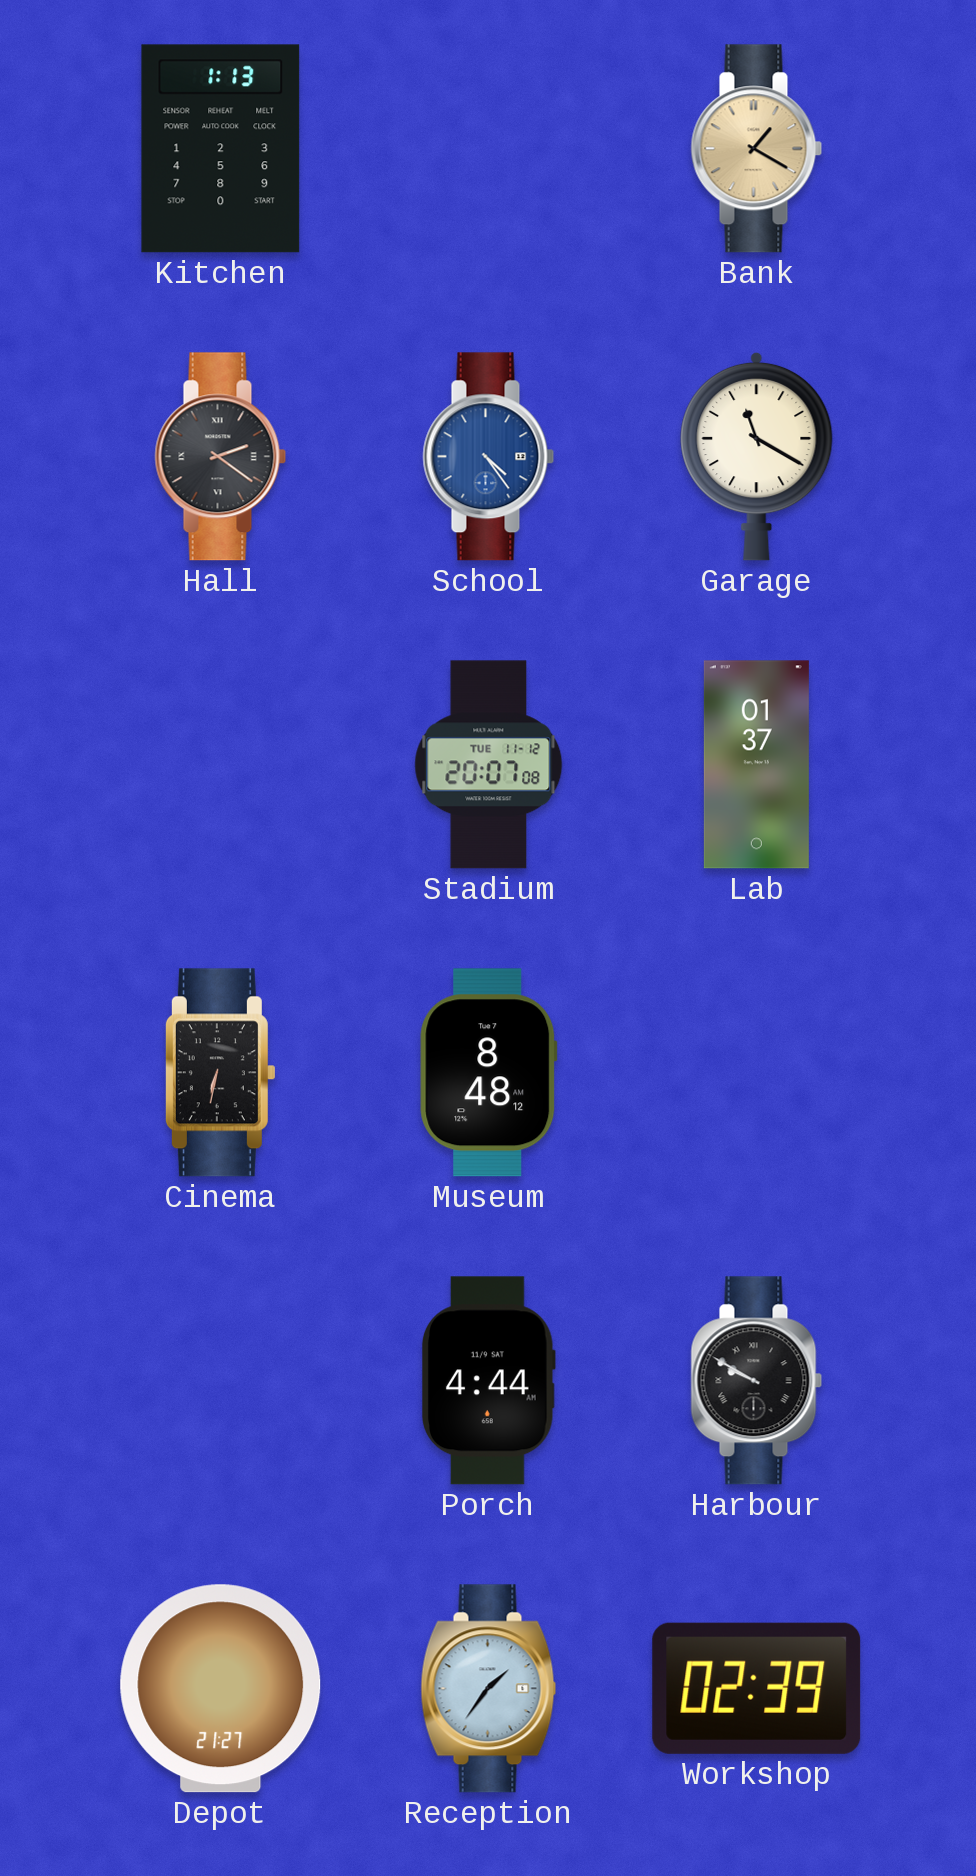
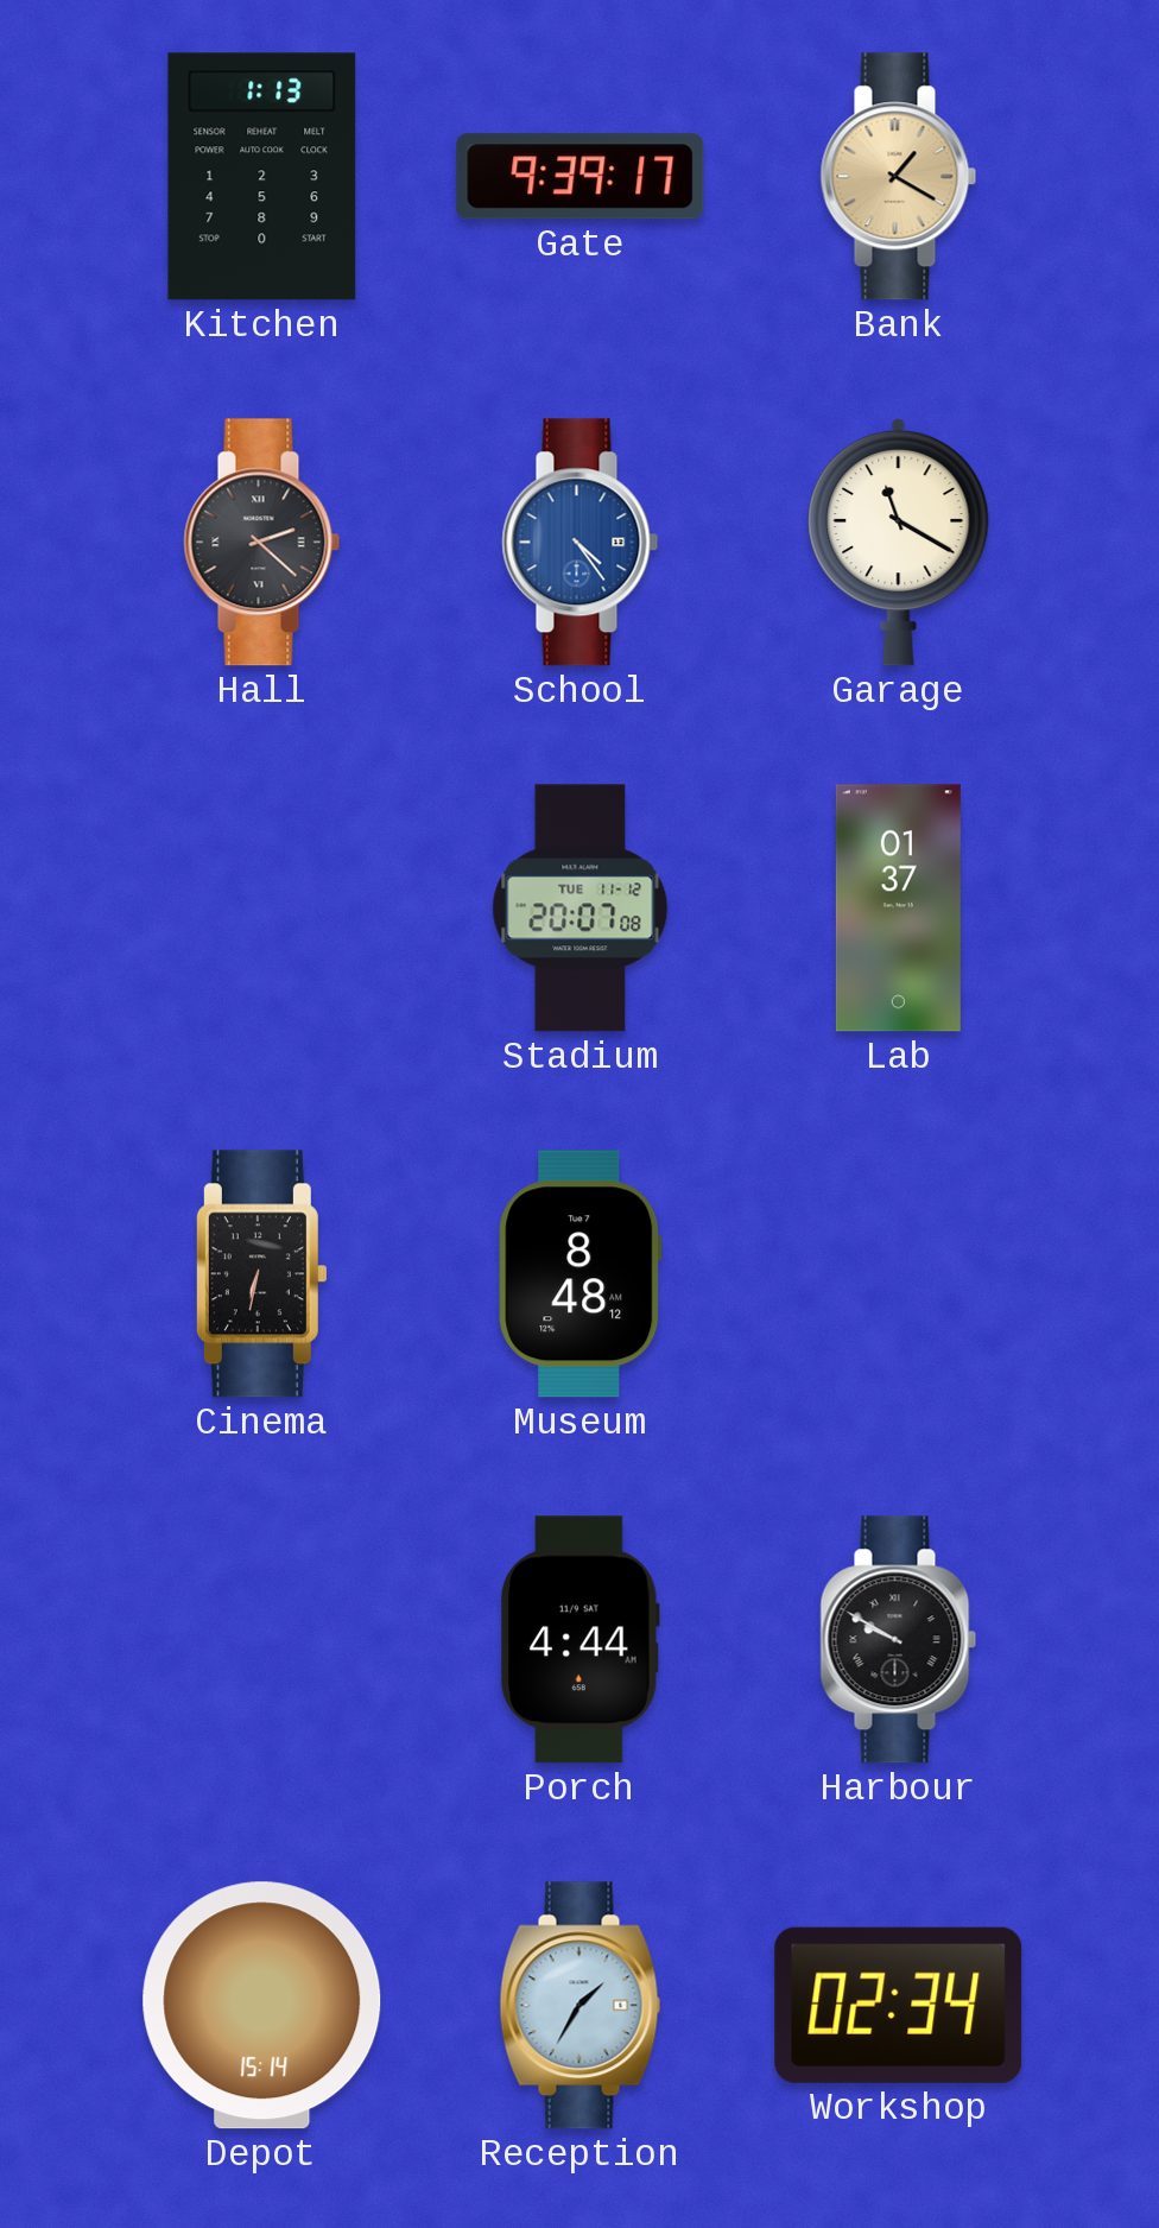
Gate: none -> 9:39 (581, 177)
Hall: 2:21 -> 2:22 (262, 543)
Depot: 21:27 -> 15:14 (262, 2006)
Reception: 1:36 -> 1:35 (581, 2006)
Workshop: 02:39 -> 02:34 (899, 2005)
